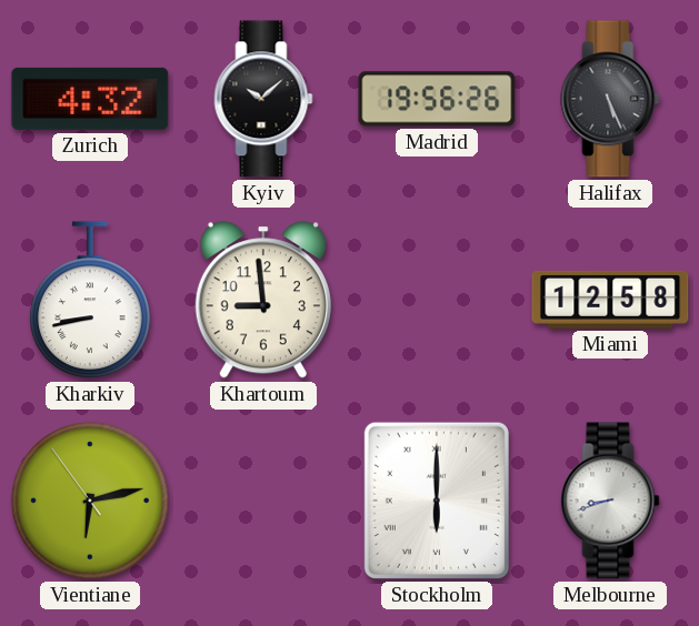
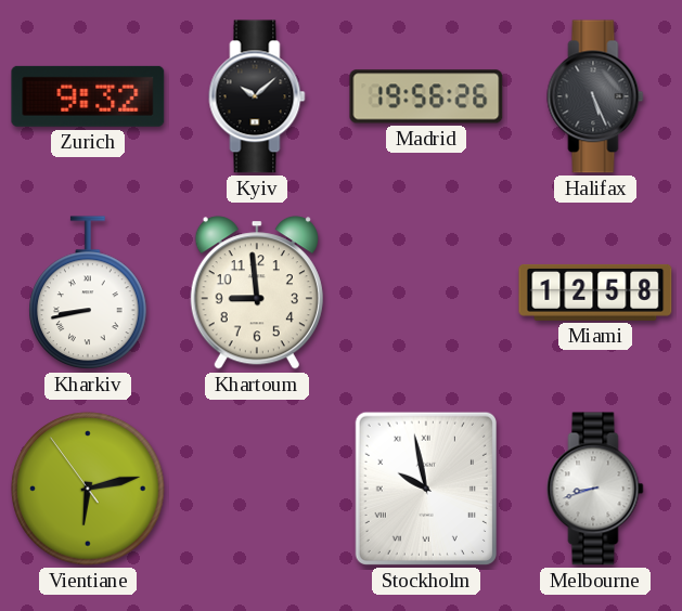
Zurich: 4:32 -> 9:32 (88, 96)
Stockholm: 6:00 -> 9:58 (426, 489)
